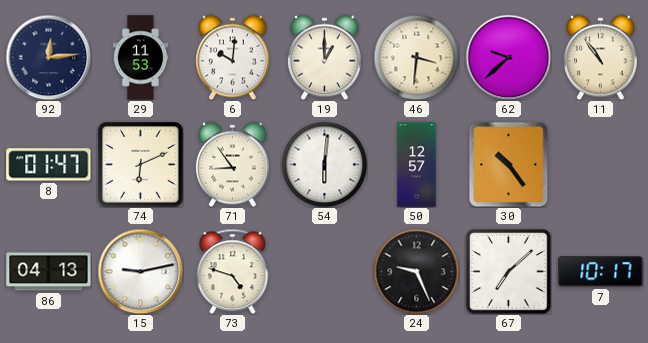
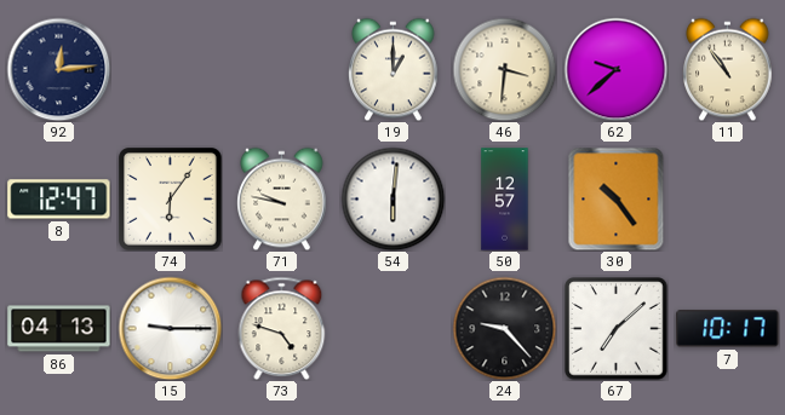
29: 11:53 -> none (141, 58)
6: 10:01 -> none (233, 57)
8: 01:47 -> 12:47 (59, 200)
74: 6:11 -> 6:06 (171, 200)
71: 8:54 -> 9:47 (282, 198)
15: 9:13 -> 9:15 (170, 328)
24: 9:26 -> 9:23 (504, 328)
